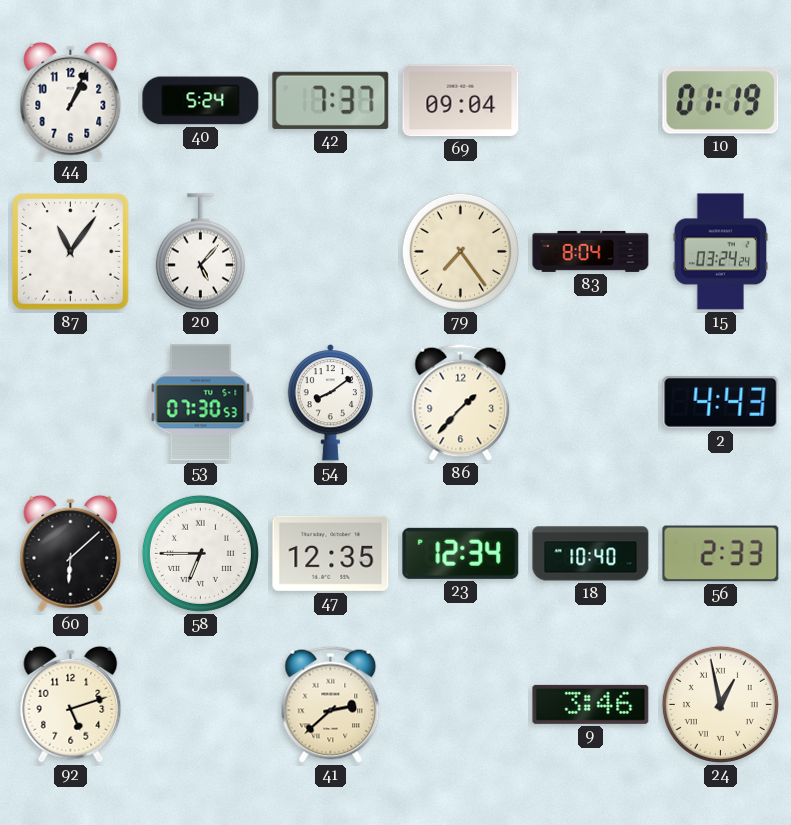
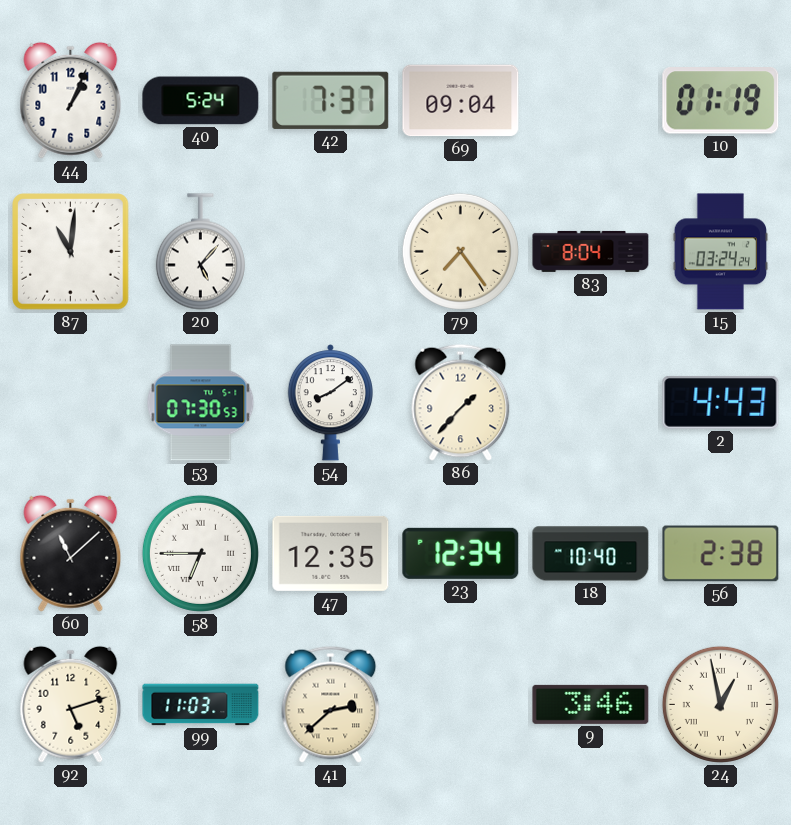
87: 11:06 -> 11:01 (71, 252)
60: 6:08 -> 11:08 (71, 553)
56: 2:33 -> 2:38 (721, 554)
99: none -> 11:03 (201, 705)
